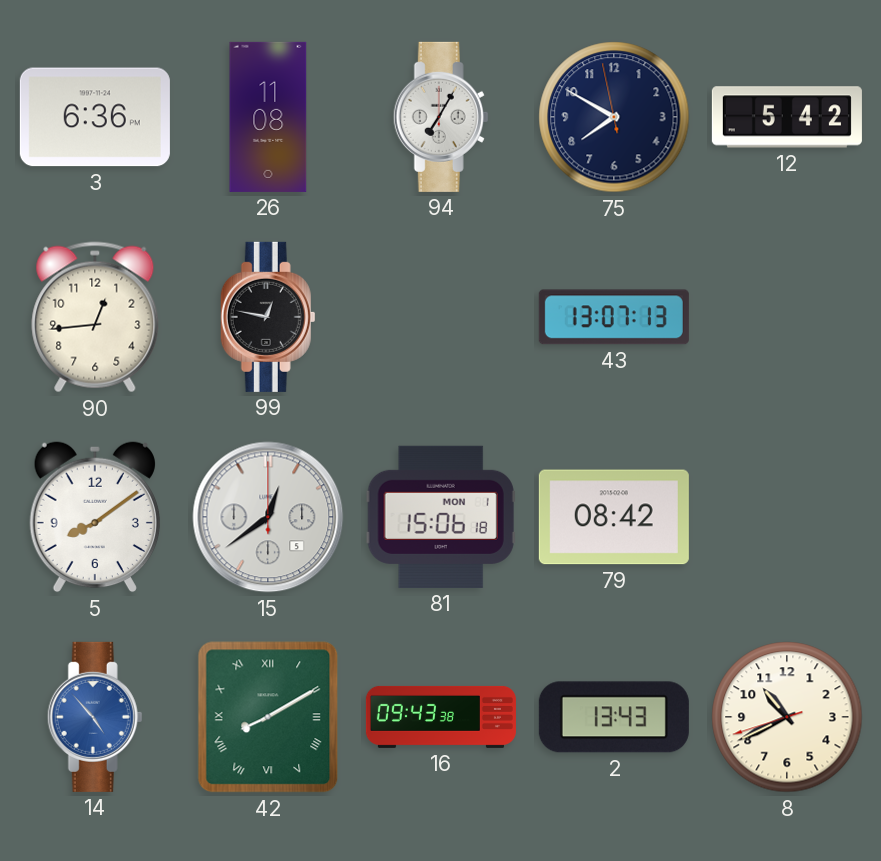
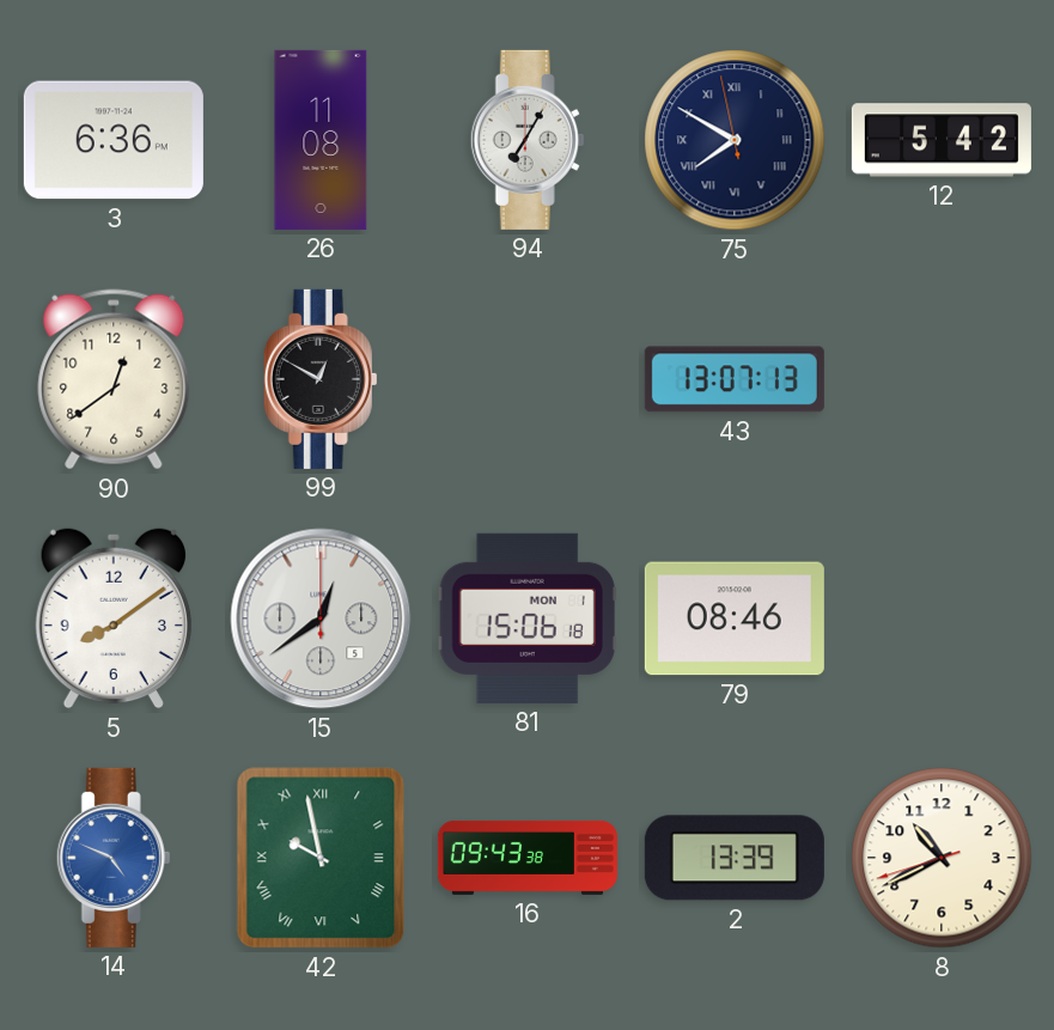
75 numerals: Arabic -> Roman (735, 140)
90: 12:44 -> 12:39 (114, 379)
99: 12:47 -> 12:50 (321, 379)
79: 08:42 -> 08:46 (735, 618)
14: 4:53 -> 4:49 (114, 858)
42: 8:10 -> 9:58 (321, 858)
2: 13:43 -> 13:39 (735, 858)
